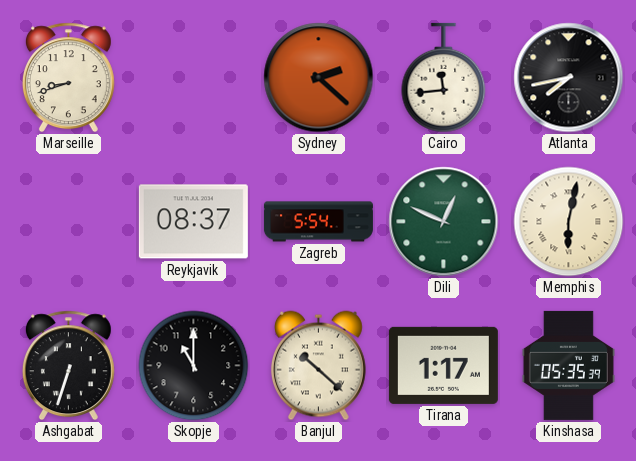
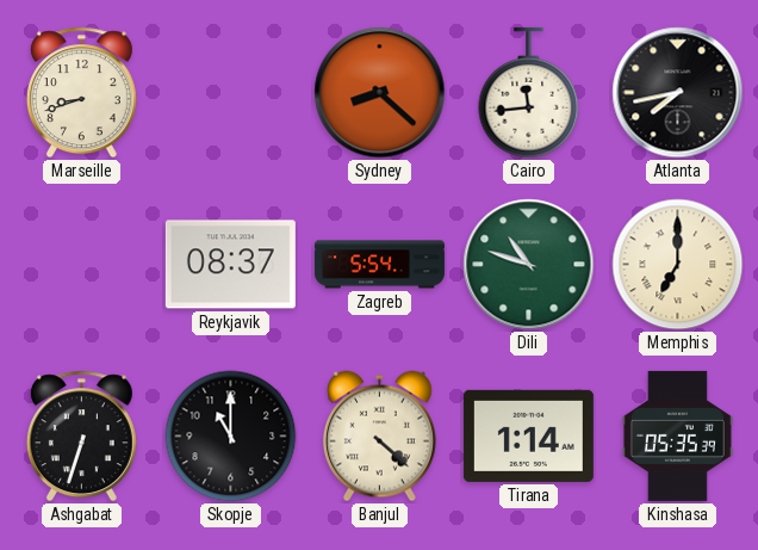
Sydney: 2:22 -> 8:22 (380, 93)
Dili: 12:49 -> 10:48 (529, 265)
Memphis: 6:02 -> 7:00 (678, 265)
Banjul: 10:22 -> 4:22 (379, 437)
Tirana: 1:17 -> 1:14 (528, 435)
